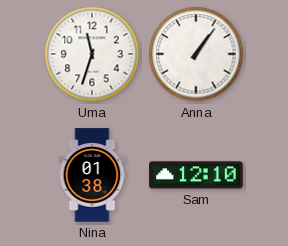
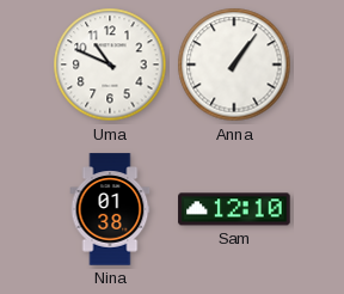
Uma: 11:33 -> 10:49 (110, 65)
